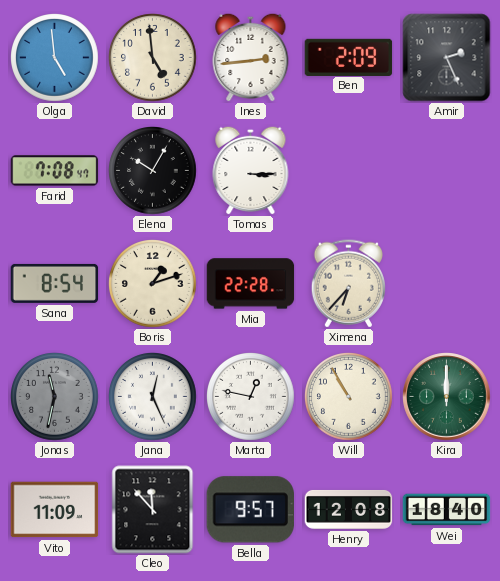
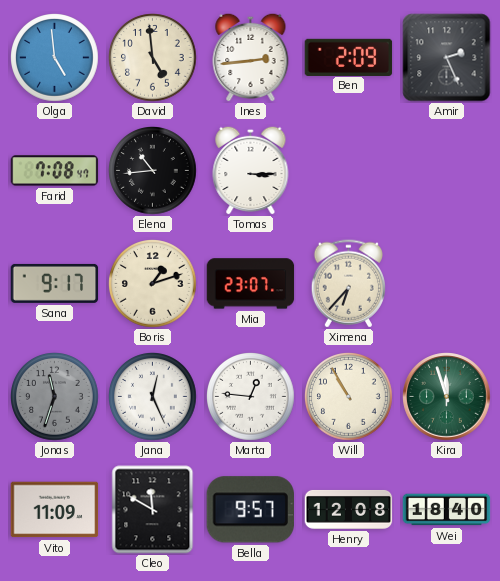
Elena: 10:05 -> 10:44 (153, 171)
Sana: 8:54 -> 9:17 (55, 283)
Mia: 22:28 -> 23:07 (251, 284)
Jonas: 11:32 -> 11:33 (55, 397)
Marta: 12:47 -> 12:46 (251, 397)
Kira: 12:00 -> 11:57 (447, 397)
Cleo: 11:53 -> 11:50 (153, 510)
